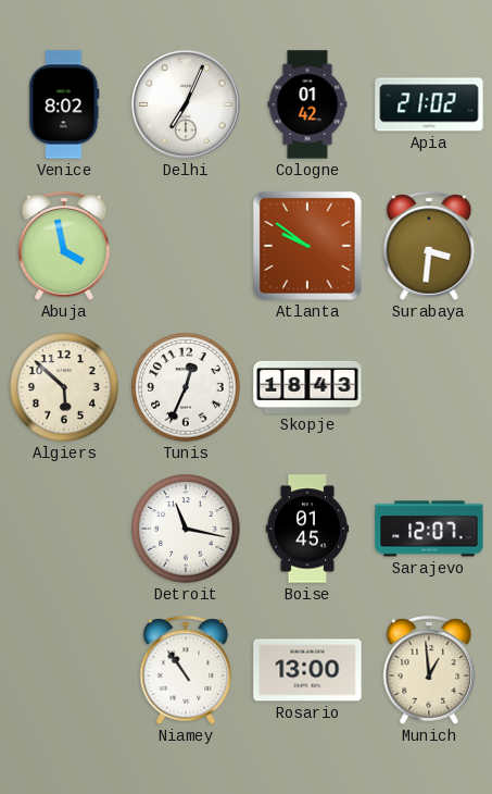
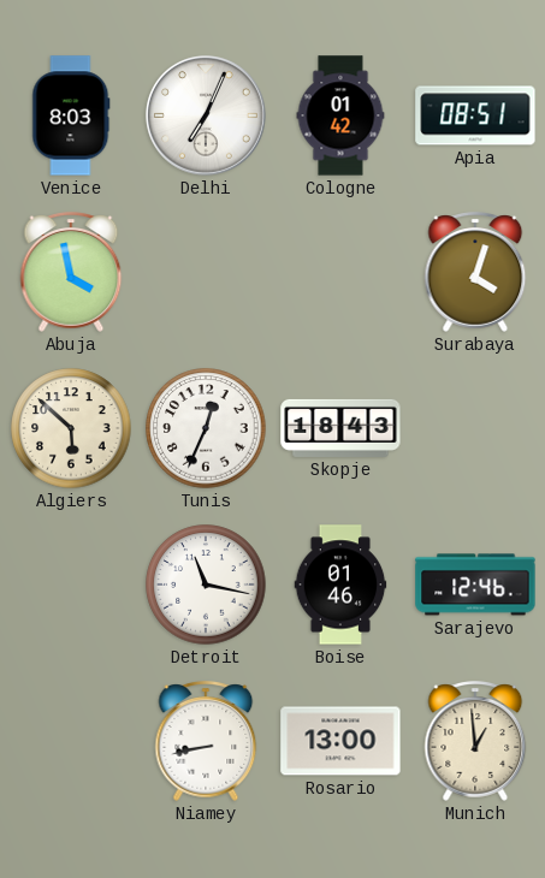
Venice: 8:02 -> 8:03 (71, 115)
Apia: 21:02 -> 08:51 (475, 115)
Atlanta: 9:51 -> none (307, 246)
Surabaya: 3:31 -> 4:03 (475, 272)
Boise: 01:45 -> 01:46 (340, 585)
Sarajevo: 12:07 -> 12:46 (475, 585)
Niamey: 10:54 -> 8:43 (206, 741)
